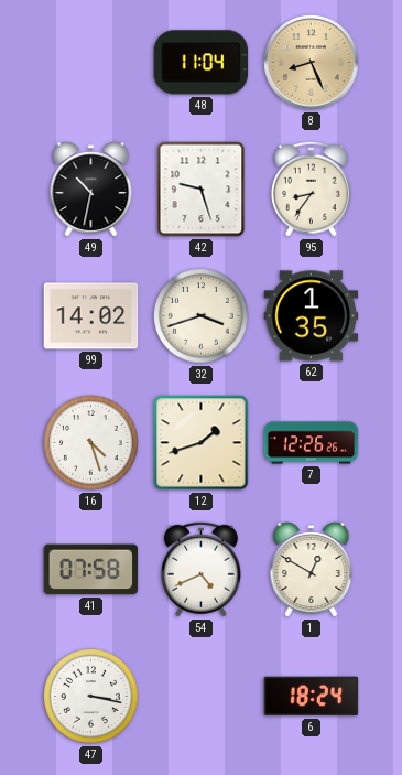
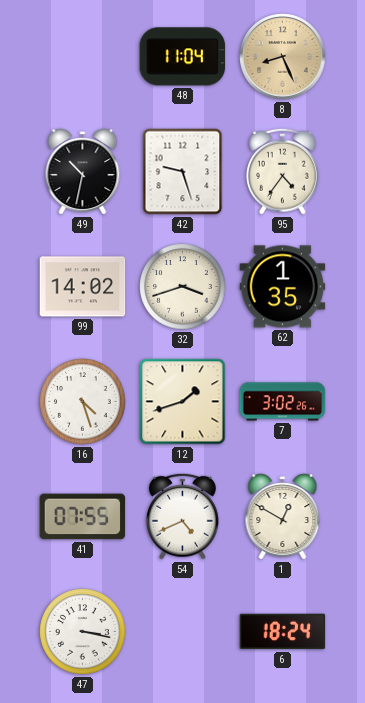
95: 8:36 -> 4:36 (282, 171)
7: 12:26 -> 3:02 (283, 402)
41: 07:58 -> 07:55 (83, 517)
